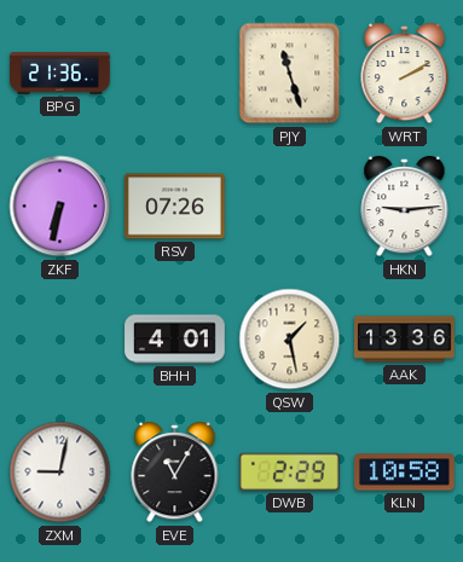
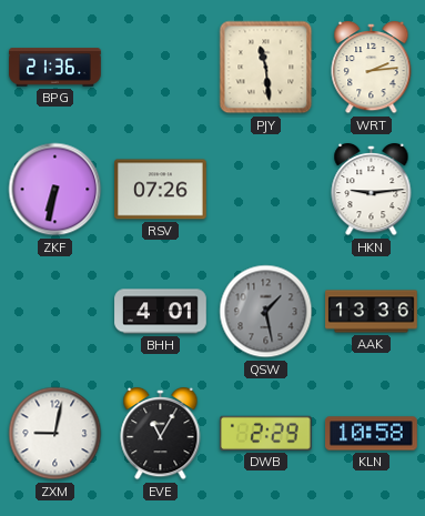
PJY: 11:27 -> 11:29 (266, 68)
WRT: 2:10 -> 2:14 (372, 68)
QSW dial: cream -> grey (266, 312)
